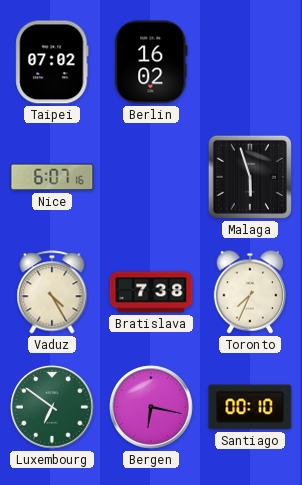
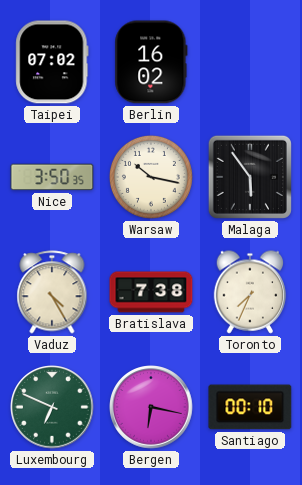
Nice: 6:07 -> 3:50 (52, 177)
Warsaw: none -> 10:17 (151, 177)
Malaga: 5:57 -> 5:54 (250, 177)
Luxembourg: 6:51 -> 6:49 (52, 407)
